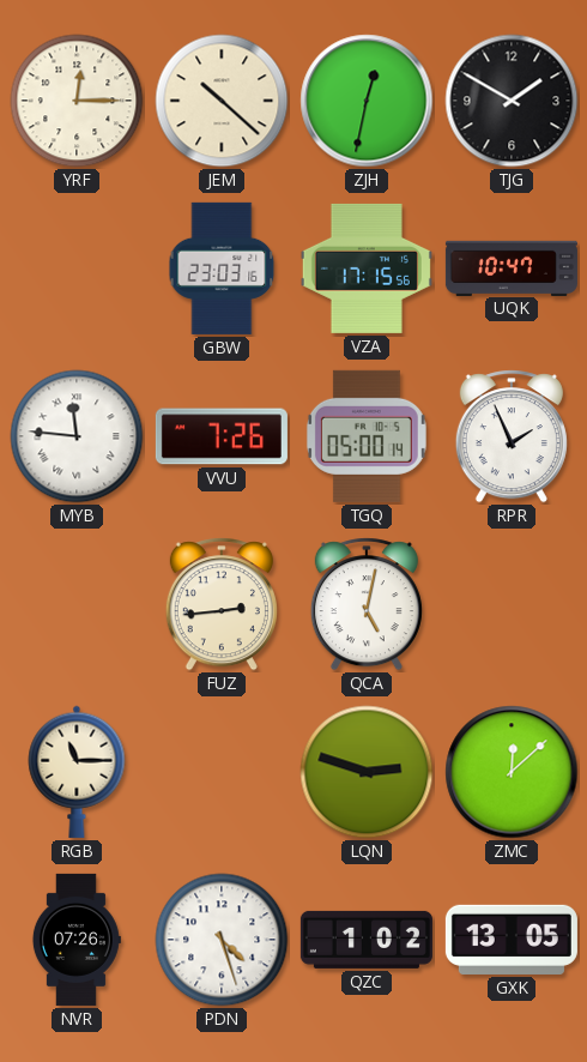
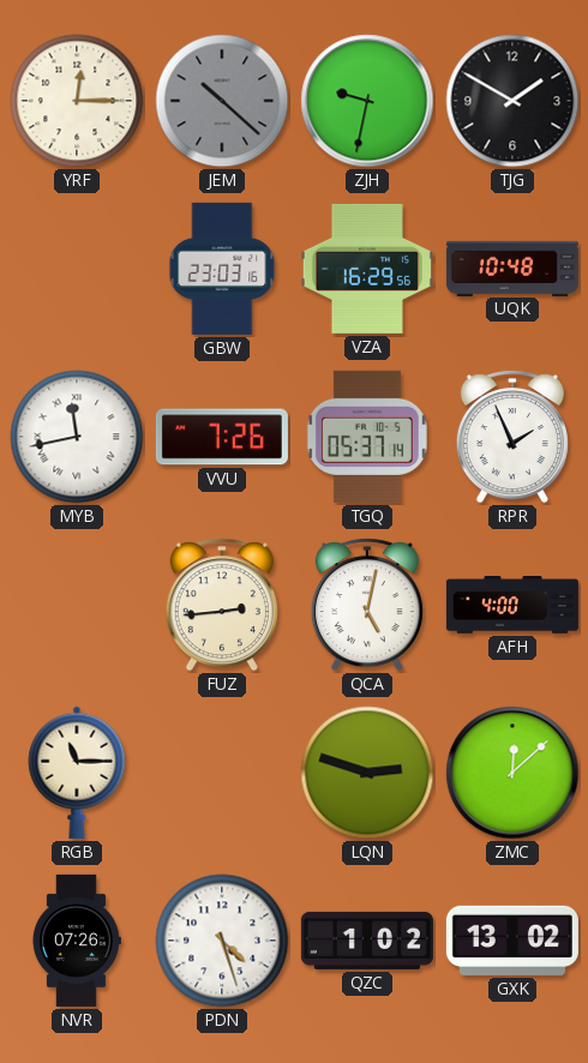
JEM dial: cream -> grey (222, 101)
ZJH: 12:32 -> 9:32 (367, 101)
VZA: 17:15 -> 16:29 (367, 269)
UQK: 10:47 -> 10:48 (512, 268)
MYB: 11:46 -> 11:43 (77, 437)
TGQ: 05:00 -> 05:37 (367, 437)
AFH: none -> 4:00 (512, 606)
GXK: 13:05 -> 13:02 (512, 941)
